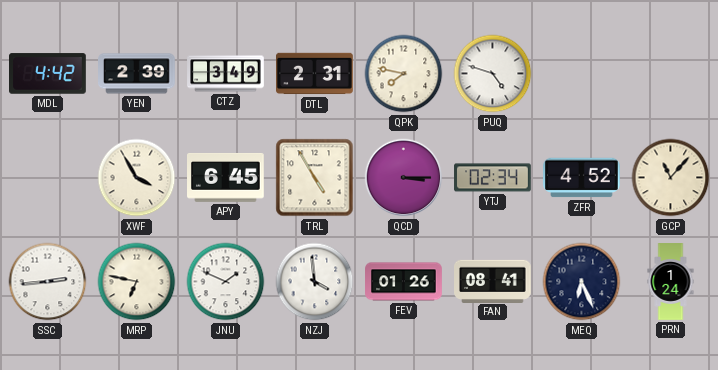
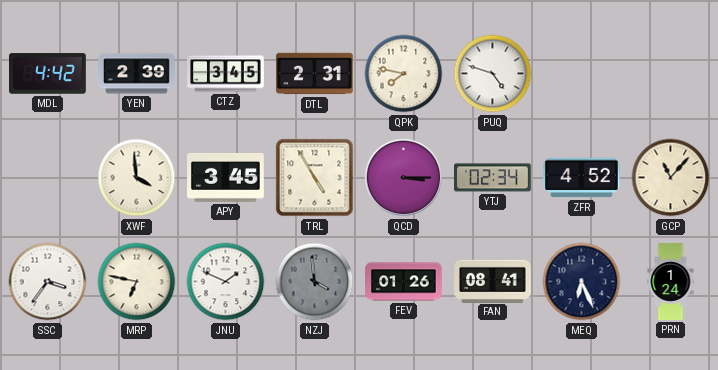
CTZ: 3:49 -> 3:45 (226, 74)
XWF: 3:55 -> 3:59 (137, 178)
APY: 6:45 -> 3:45 (226, 178)
SSC: 2:44 -> 3:36 (48, 282)
NZJ dial: white -> grey (315, 282)
